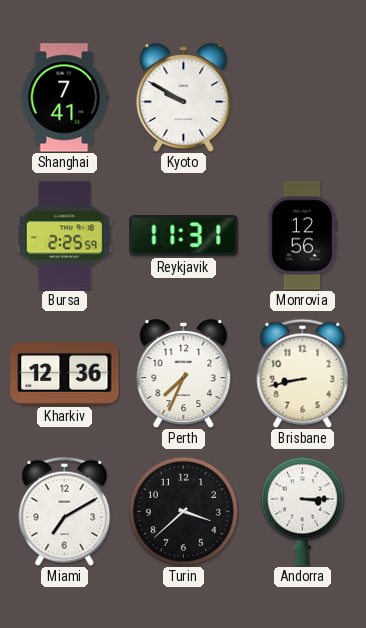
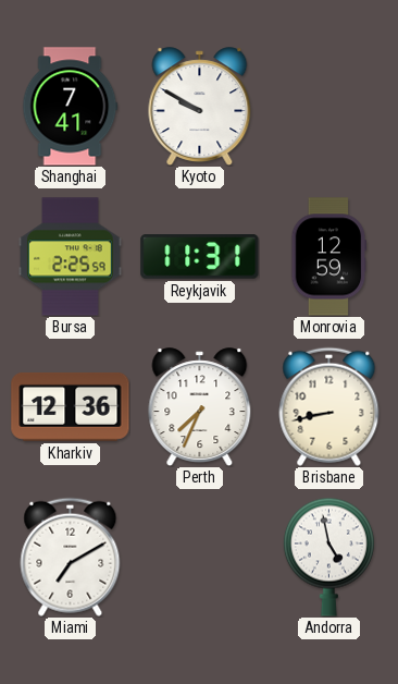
Monrovia: 12:56 -> 12:59 (329, 257)
Turin: 3:38 -> none (183, 511)
Andorra: 3:15 -> 4:58 (328, 557)
